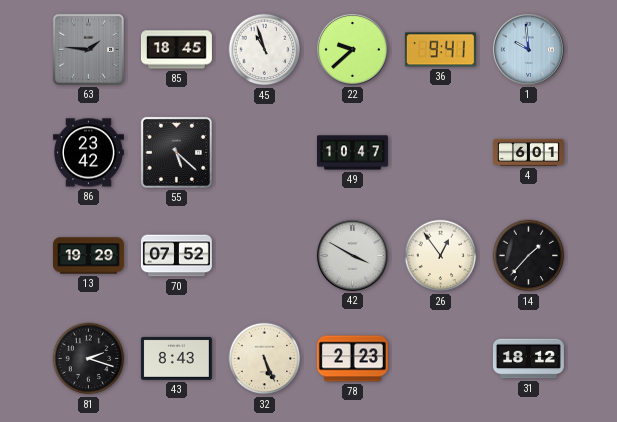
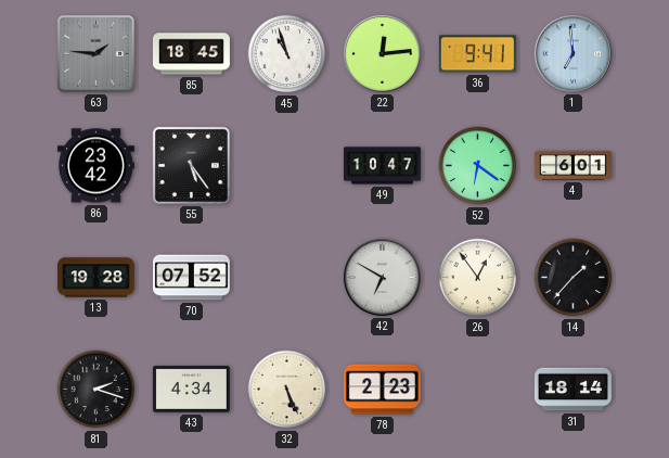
22: 9:38 -> 12:14 (382, 53)
1: 9:59 -> 6:59 (572, 53)
55: 5:22 -> 5:24 (191, 165)
52: none -> 6:21 (478, 166)
13: 19:29 -> 19:28 (95, 278)
42: 3:50 -> 6:50 (382, 277)
43: 8:43 -> 4:34 (191, 389)
31: 18:12 -> 18:14 (572, 390)
